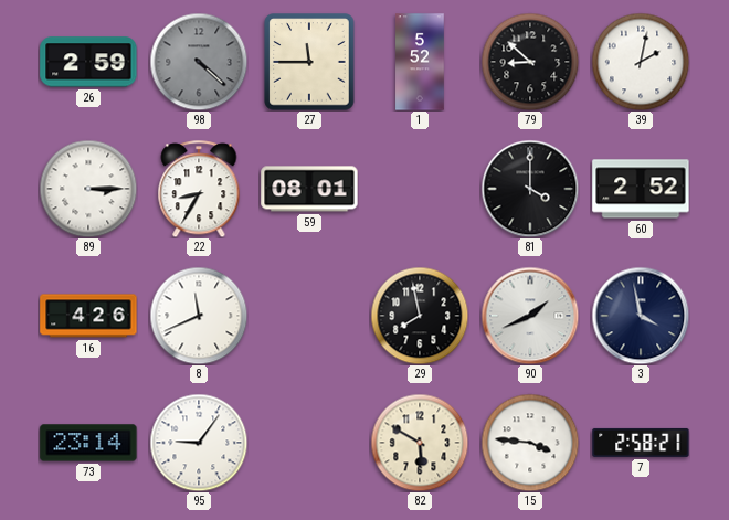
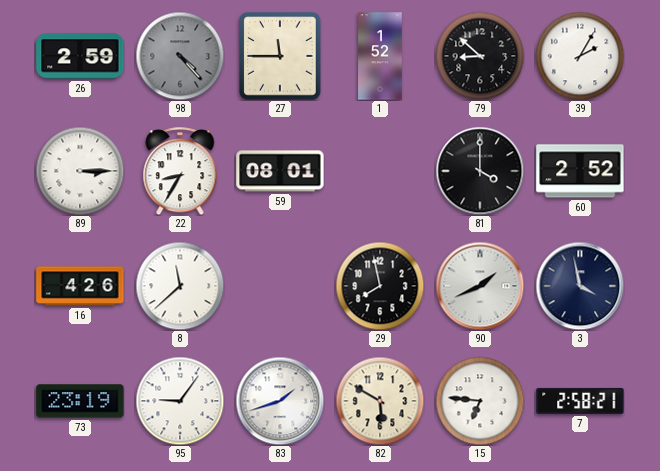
98: 4:22 -> 4:23 (180, 56)
1: 5:52 -> 1:52 (380, 56)
39: 2:02 -> 2:05 (580, 56)
8: 11:41 -> 11:38 (180, 286)
73: 23:14 -> 23:19 (80, 401)
83: none -> 1:42 (280, 401)
15: 3:46 -> 6:46 (480, 401)
